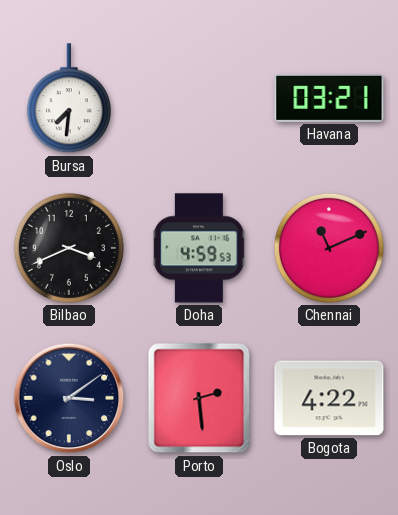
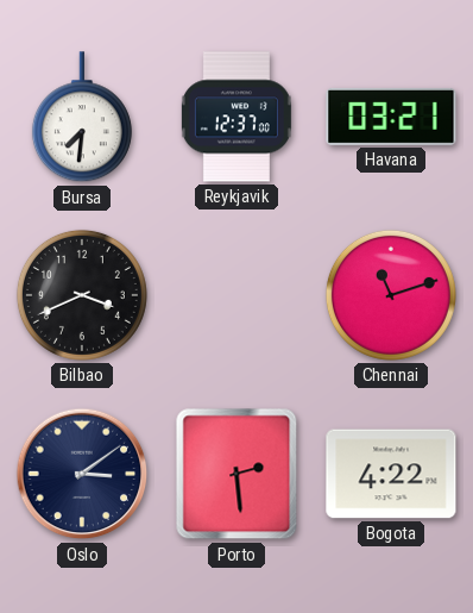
Reykjavik: none -> 12:37 (236, 117)
Doha: 4:59 -> none (199, 248)
Chennai: 11:11 -> 11:12 (391, 295)
